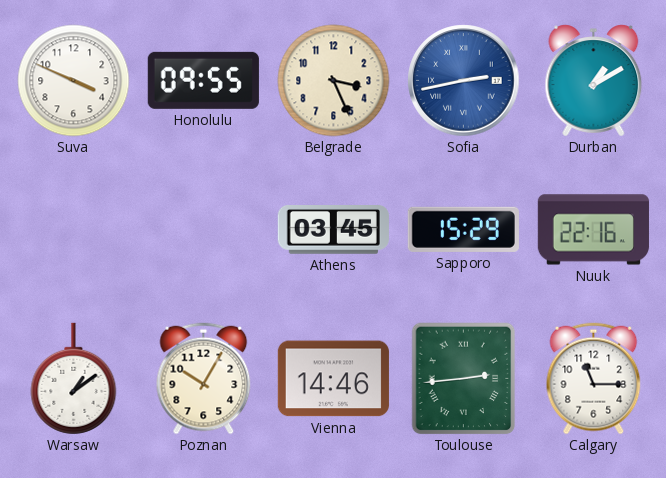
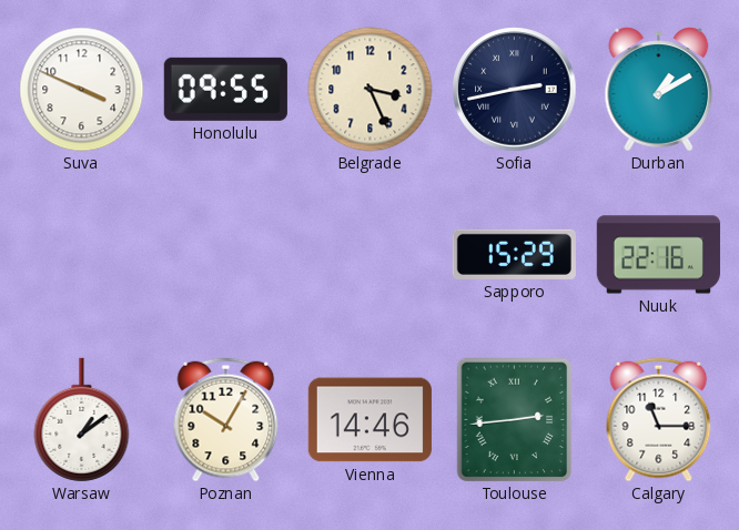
Sofia dial: blue -> navy (515, 90)
Athens: 03:45 -> none (333, 230)
